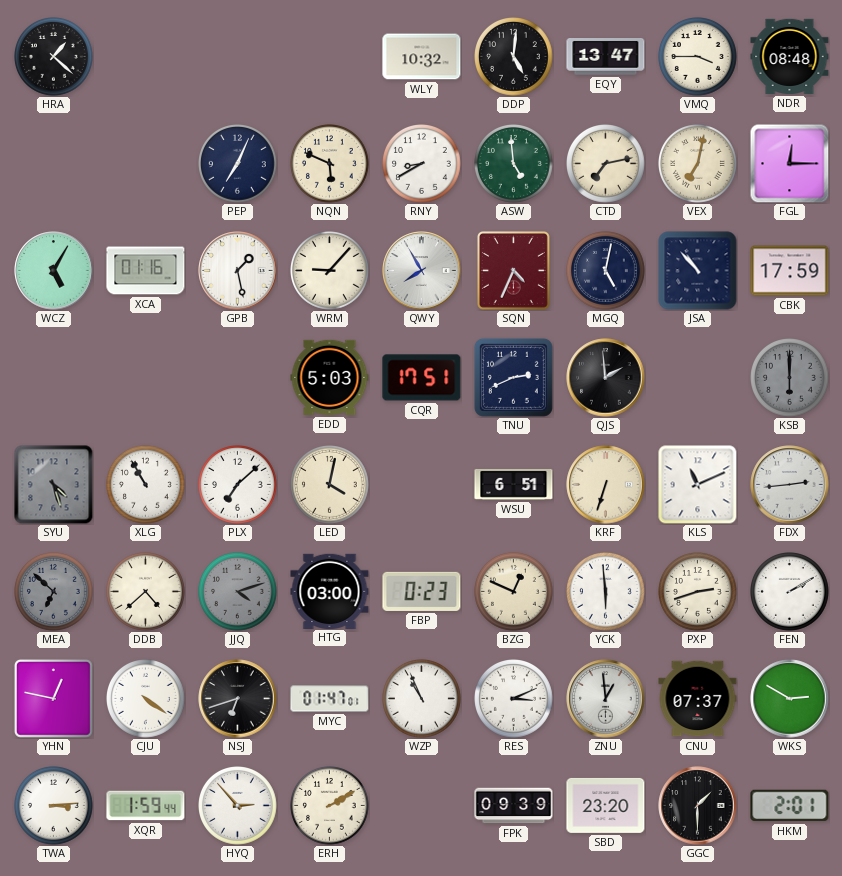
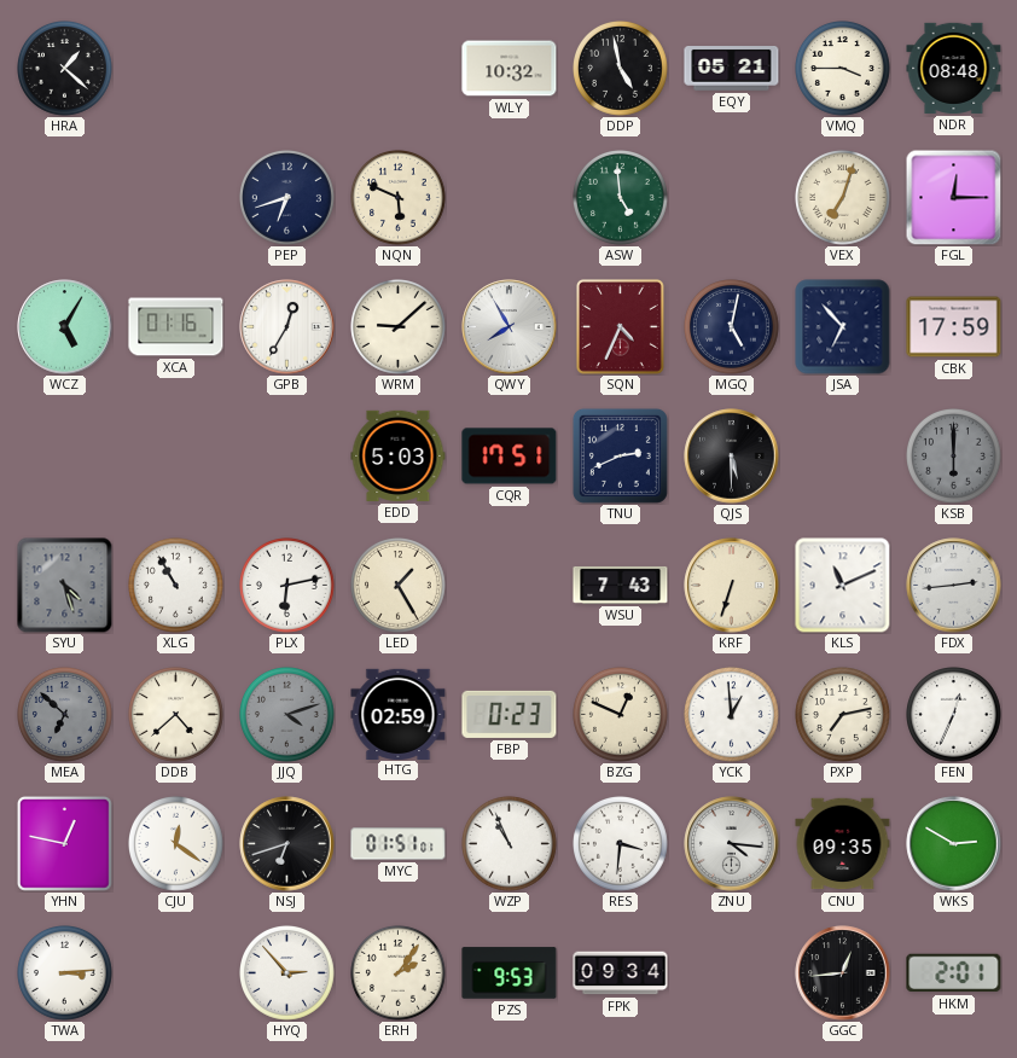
DDP: 5:01 -> 4:58 (621, 69)
EQY: 13:47 -> 05:21 (732, 69)
PEP: 7:04 -> 6:42 (287, 198)
RNY: 8:40 -> none (422, 164)
CTD: 7:13 -> none (606, 164)
VEX: 7:02 -> 7:03 (843, 198)
GPB: 1:28 -> 12:35 (287, 327)
WRM: 9:07 -> 9:08 (399, 327)
JSA: 10:53 -> 6:53 (843, 327)
QJS: 1:59 -> 5:30 (732, 457)
PLX: 7:08 -> 6:13 (287, 586)
LED: 4:02 -> 1:25 (399, 586)
WSU: 6:51 -> 7:43 (621, 585)
HTG: 03:00 -> 02:59 (399, 714)
YCK: 5:59 -> 12:59 (732, 715)
PXP: 2:42 -> 7:13 (843, 715)
FEN: 2:10 -> 12:34 (954, 715)
CJU: 4:21 -> 12:21 (176, 844)
MYC: 01:47 -> 01:51 (399, 844)
RES: 3:11 -> 3:31 (621, 844)
ZNU: 12:59 -> 4:16 (732, 844)
CNU: 07:37 -> 09:35 (843, 844)
XQR: 1:59 -> none (146, 806)
ERH: 2:10 -> 2:06 (399, 973)
PZS: none -> 9:53 (510, 973)
FPK: 09:39 -> 09:34 (621, 973)
SBD: 23:20 -> none (606, 805)
GGC: 1:30 -> 12:44 (843, 973)
